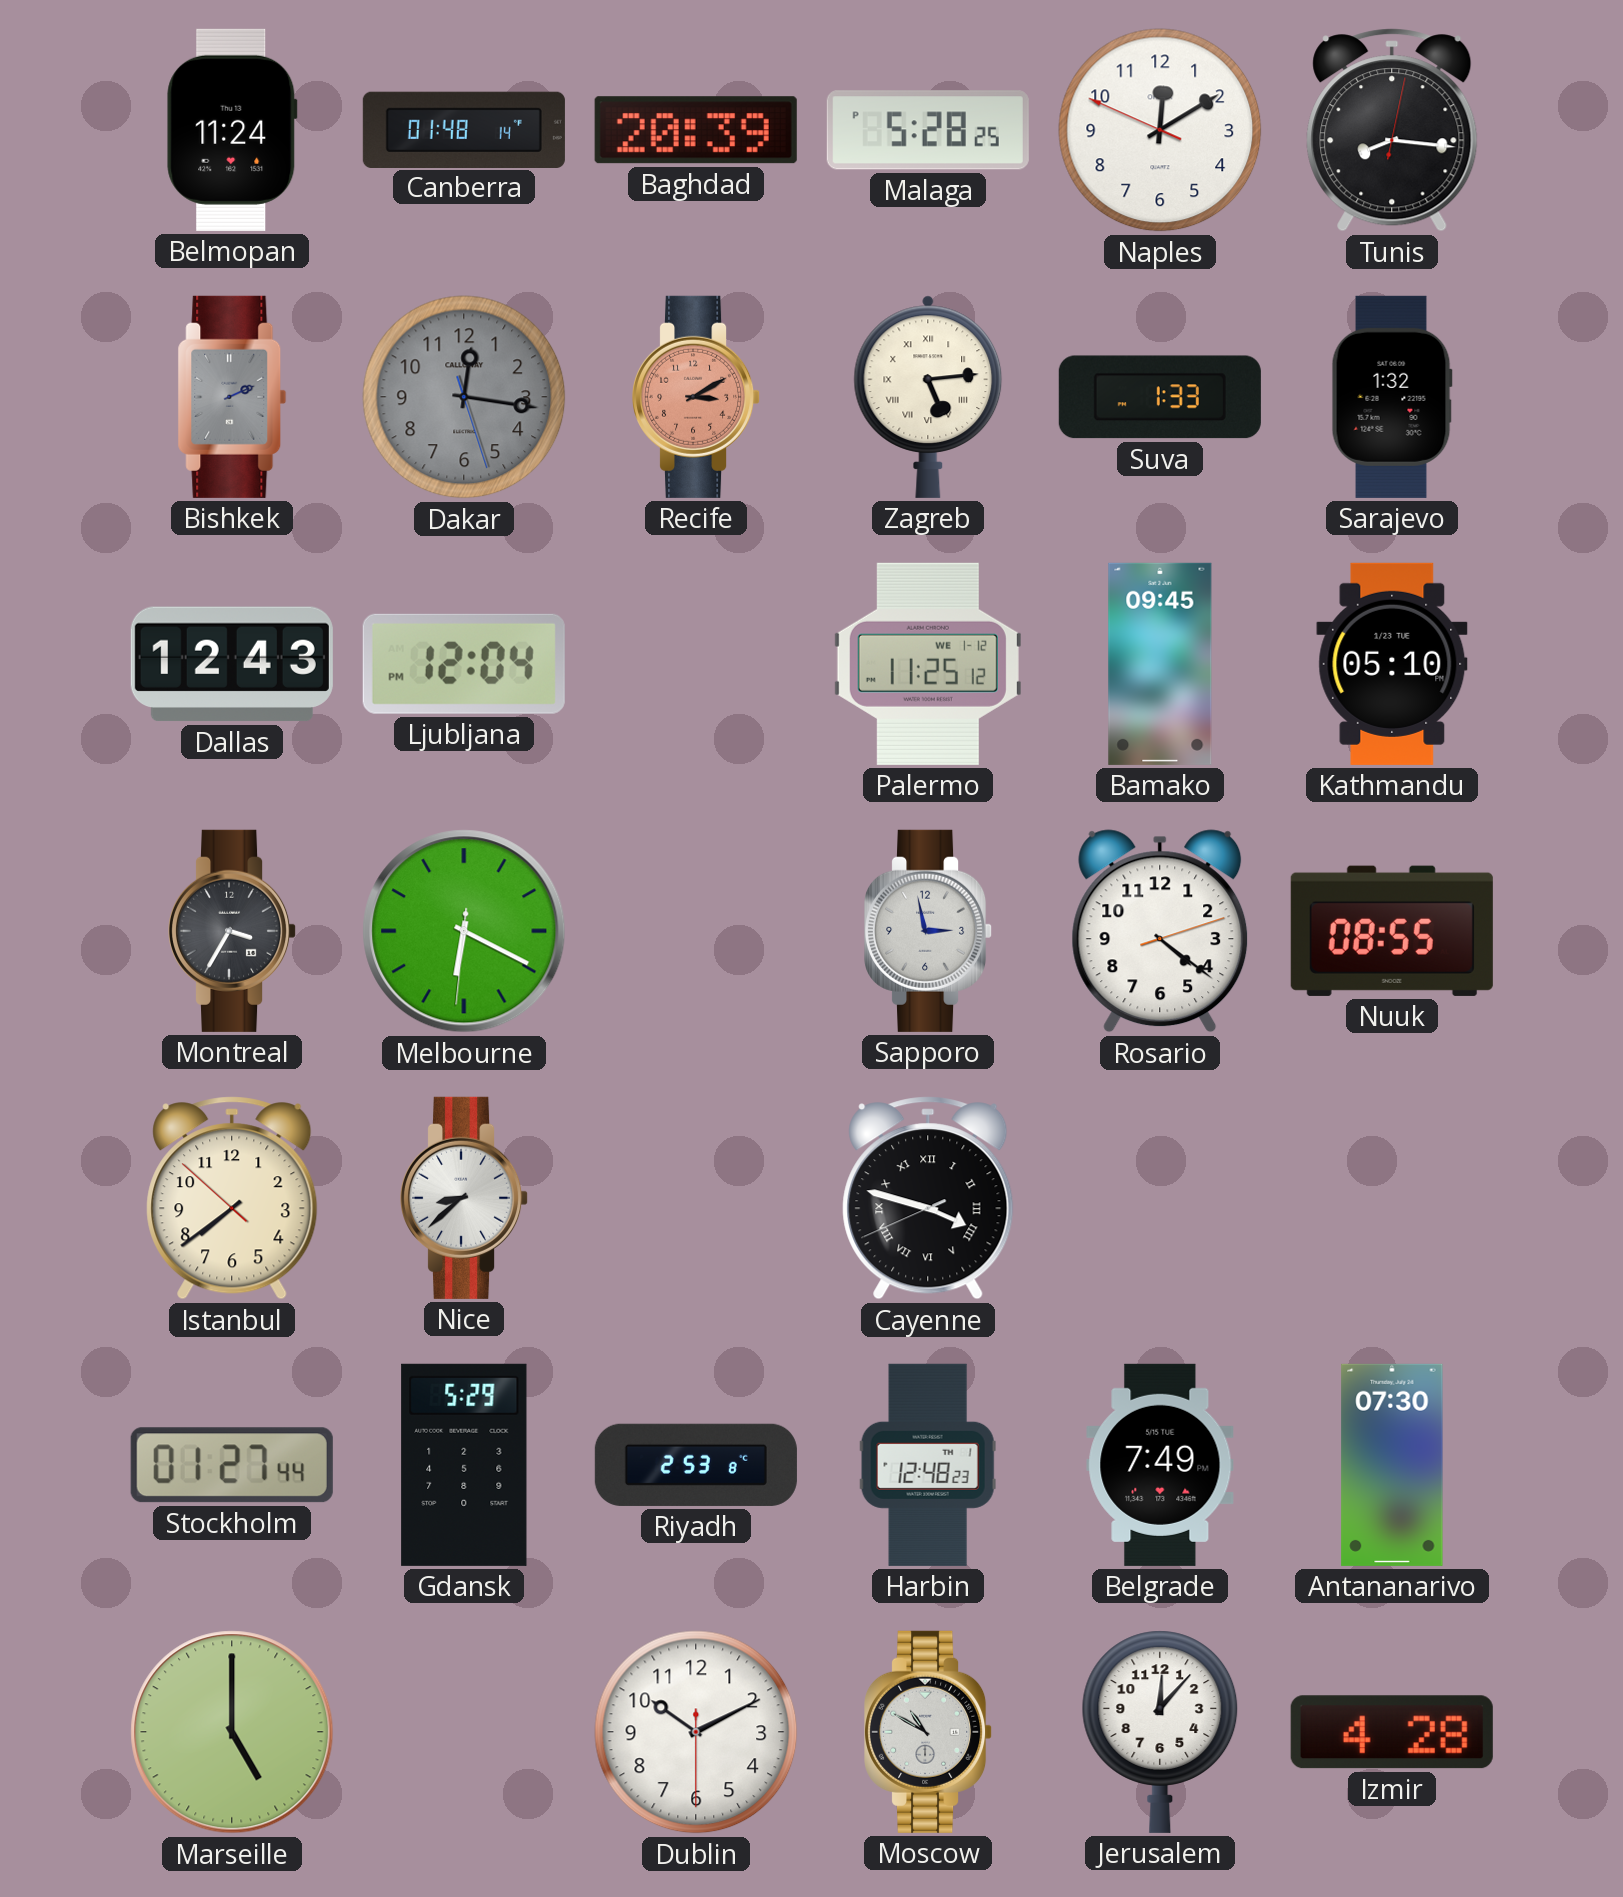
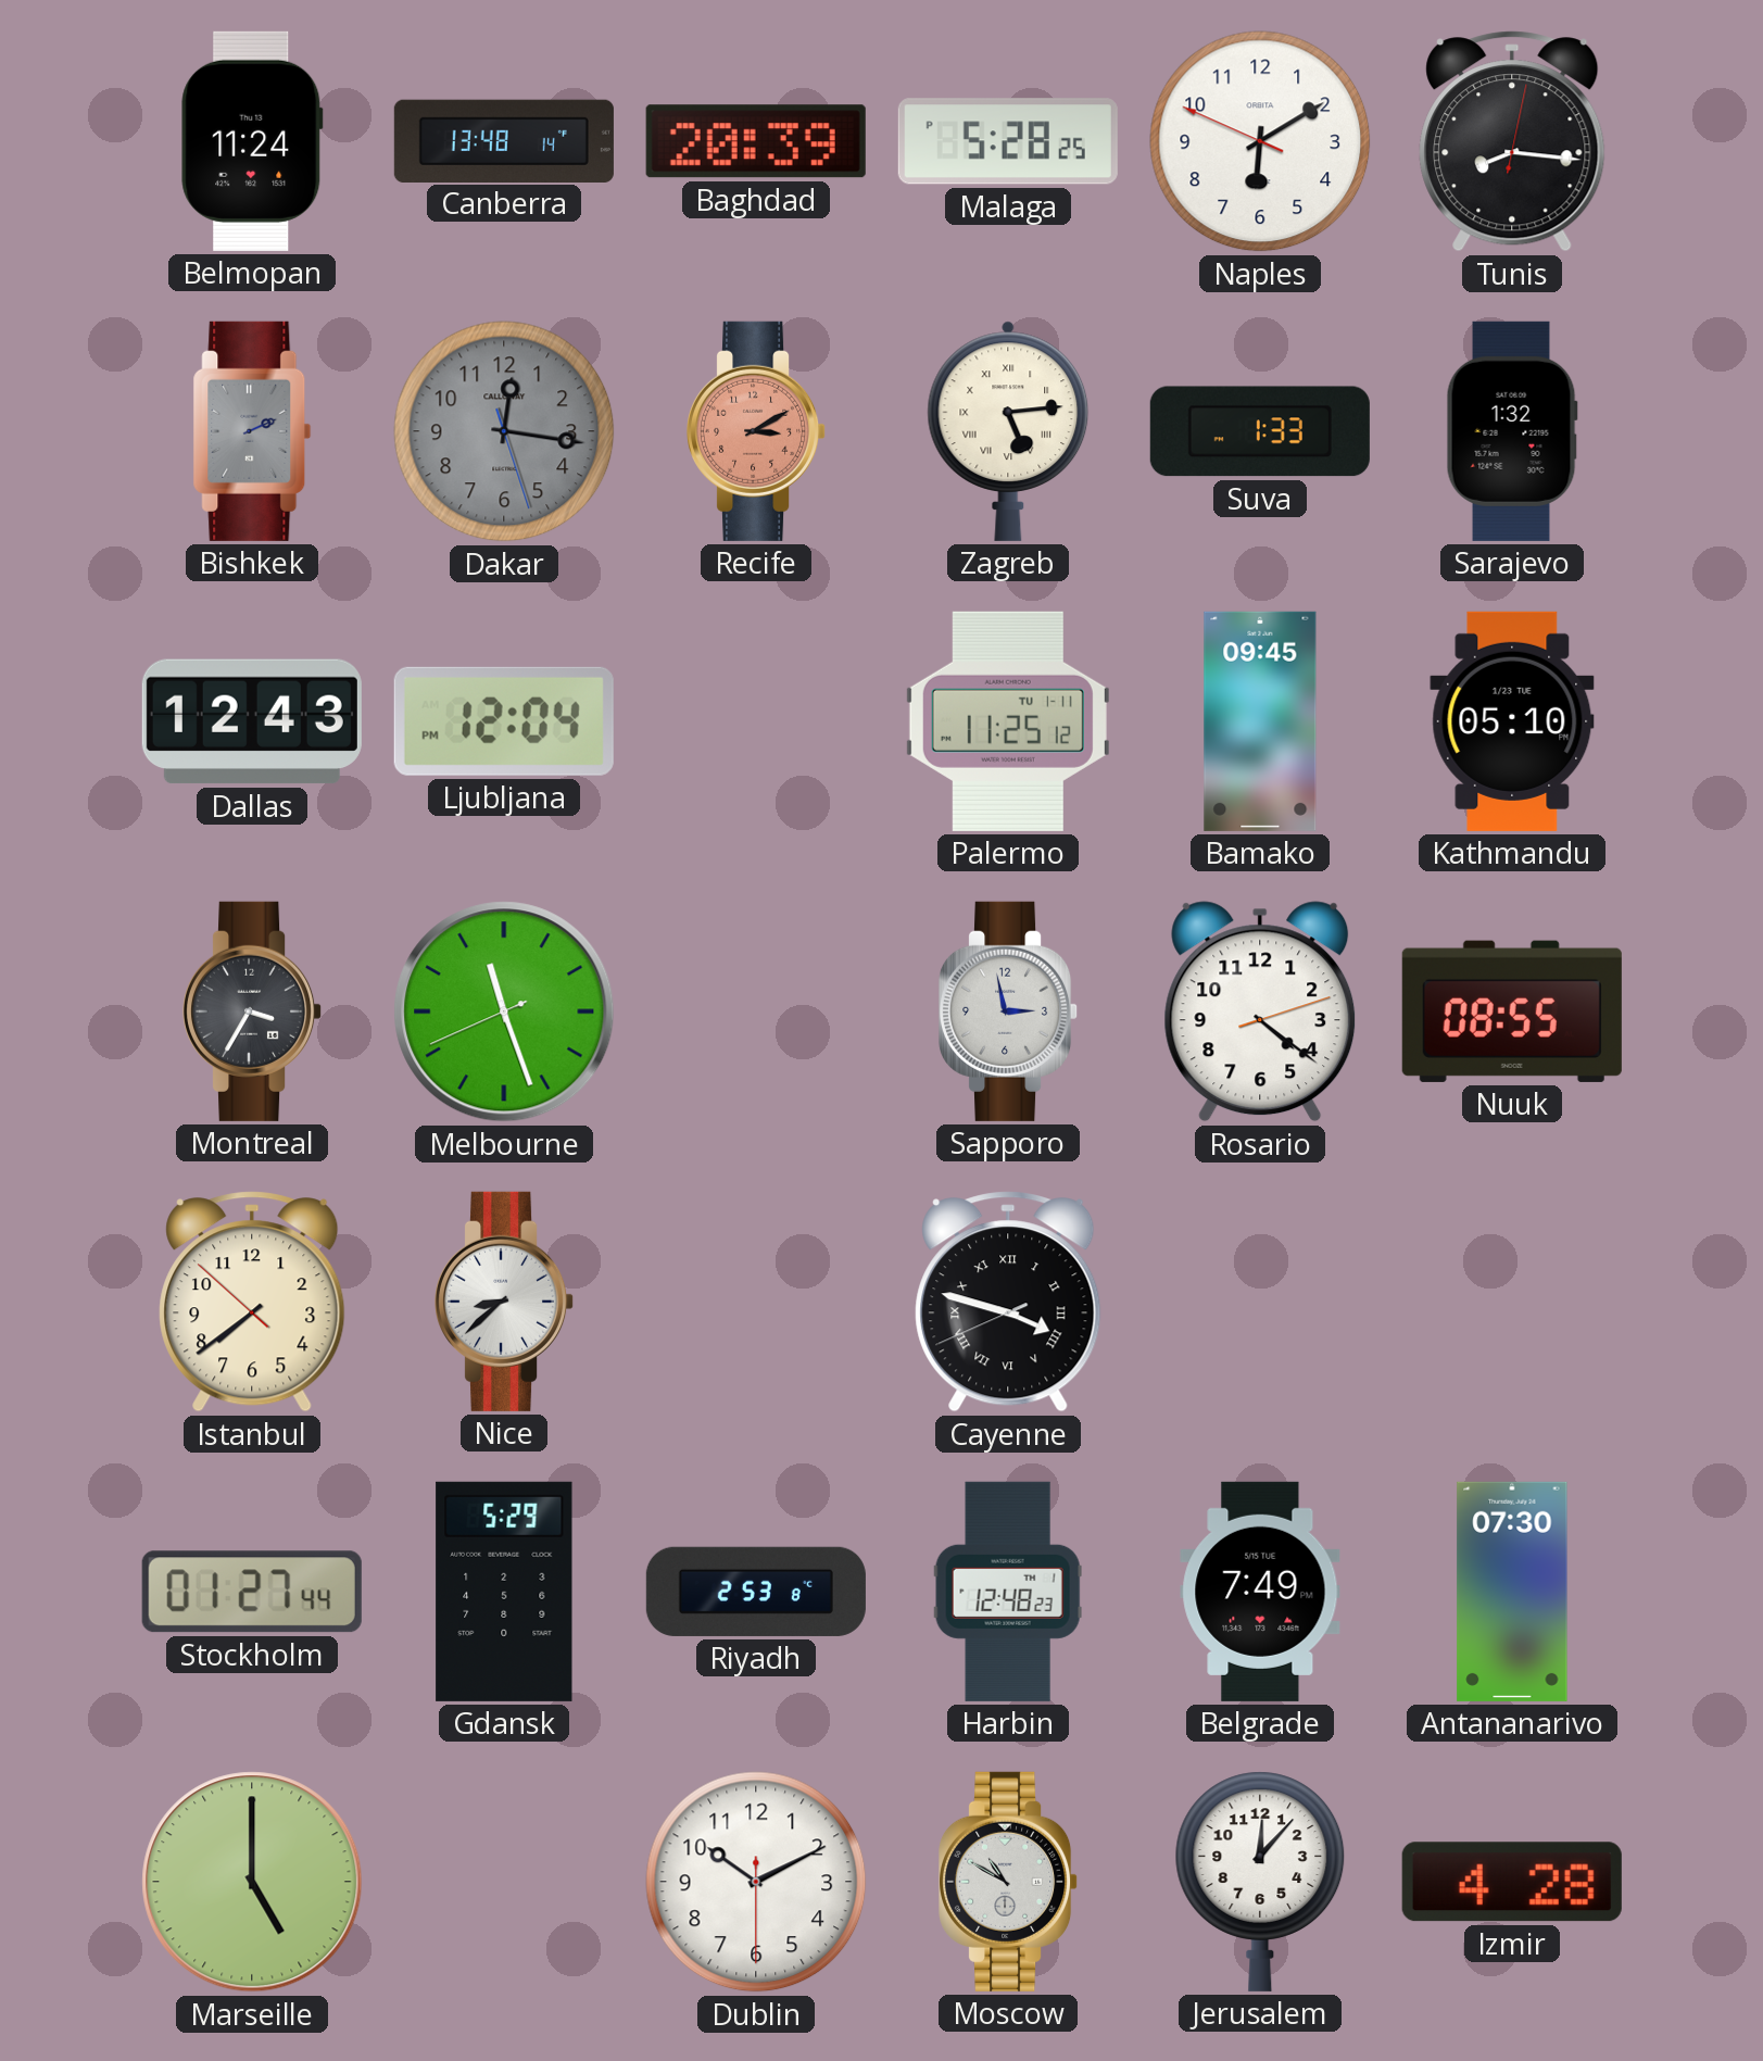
Canberra: 01:48 -> 13:48 (504, 140)
Naples: 12:09 -> 6:09 (1260, 141)
Palermo date: WE 1-12 -> TU 1-11 (1008, 721)
Melbourne: 6:19 -> 11:26 (504, 1011)
